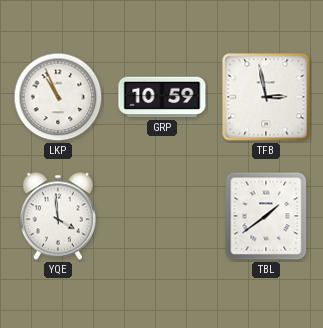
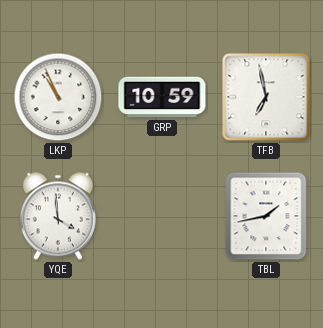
TFB: 2:58 -> 6:58 (266, 97)
TBL: 1:39 -> 1:43 (266, 216)
